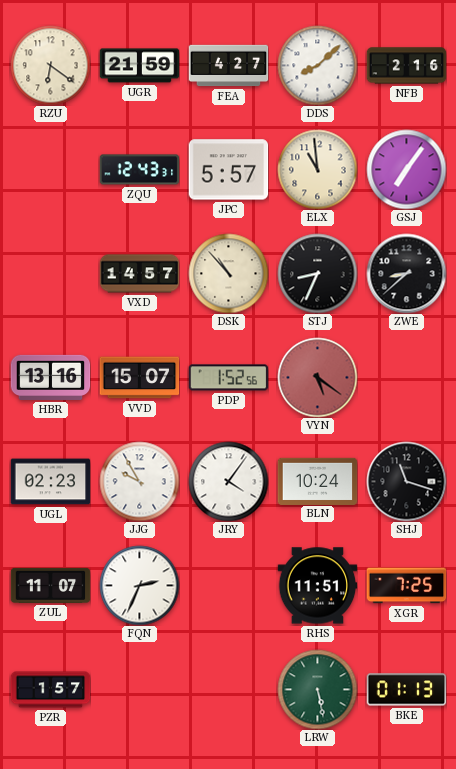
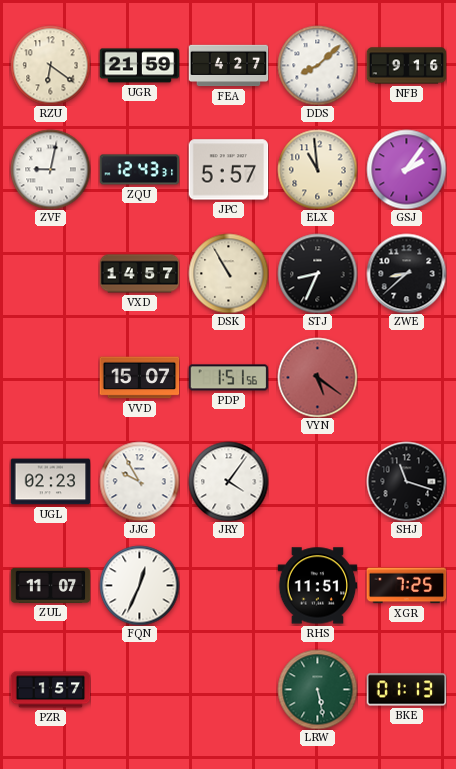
NFB: 2:16 -> 9:16 (406, 66)
ZVF: none -> 9:02 (50, 169)
GSJ: 7:06 -> 2:06 (406, 169)
DSK: 10:53 -> 10:55 (228, 273)
HBR: 13:16 -> none (50, 377)
PDP: 1:52 -> 1:51 (228, 378)
BLN: 10:24 -> none (317, 481)
FQN: 2:34 -> 12:34 (139, 585)
